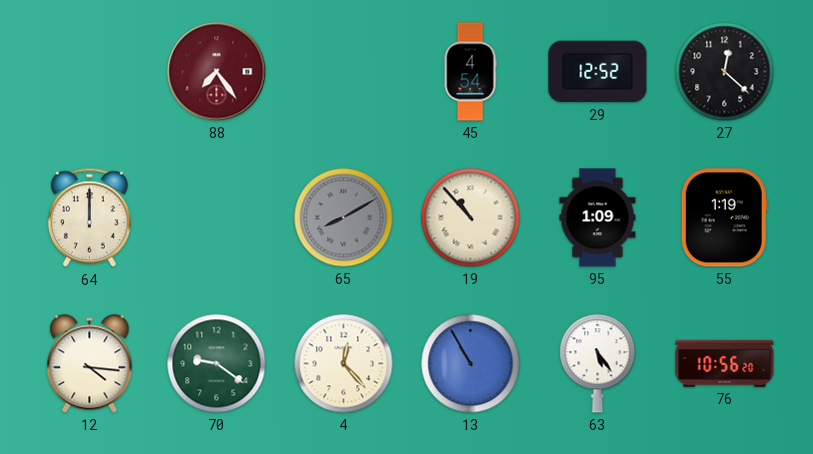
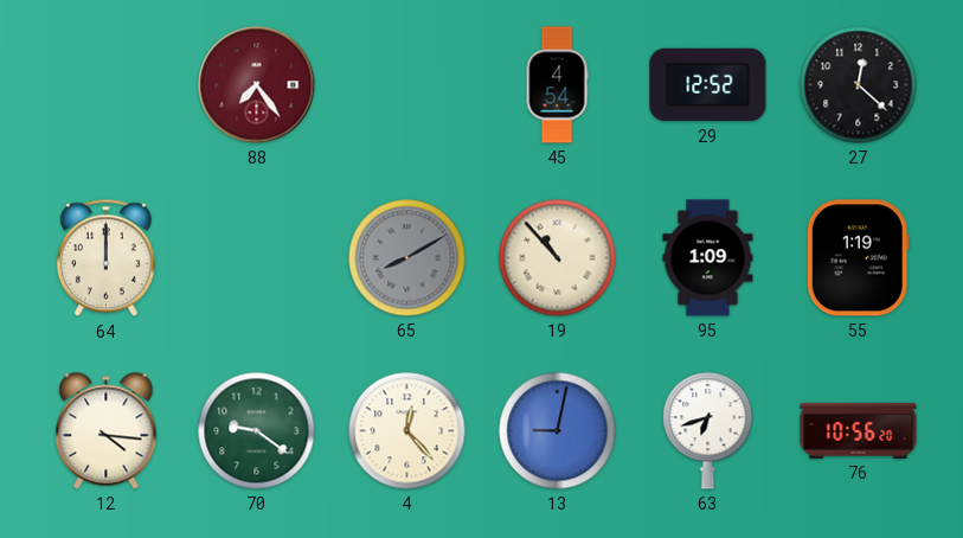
13: 10:55 -> 9:02 (558, 431)
63: 5:24 -> 6:42 (708, 431)
